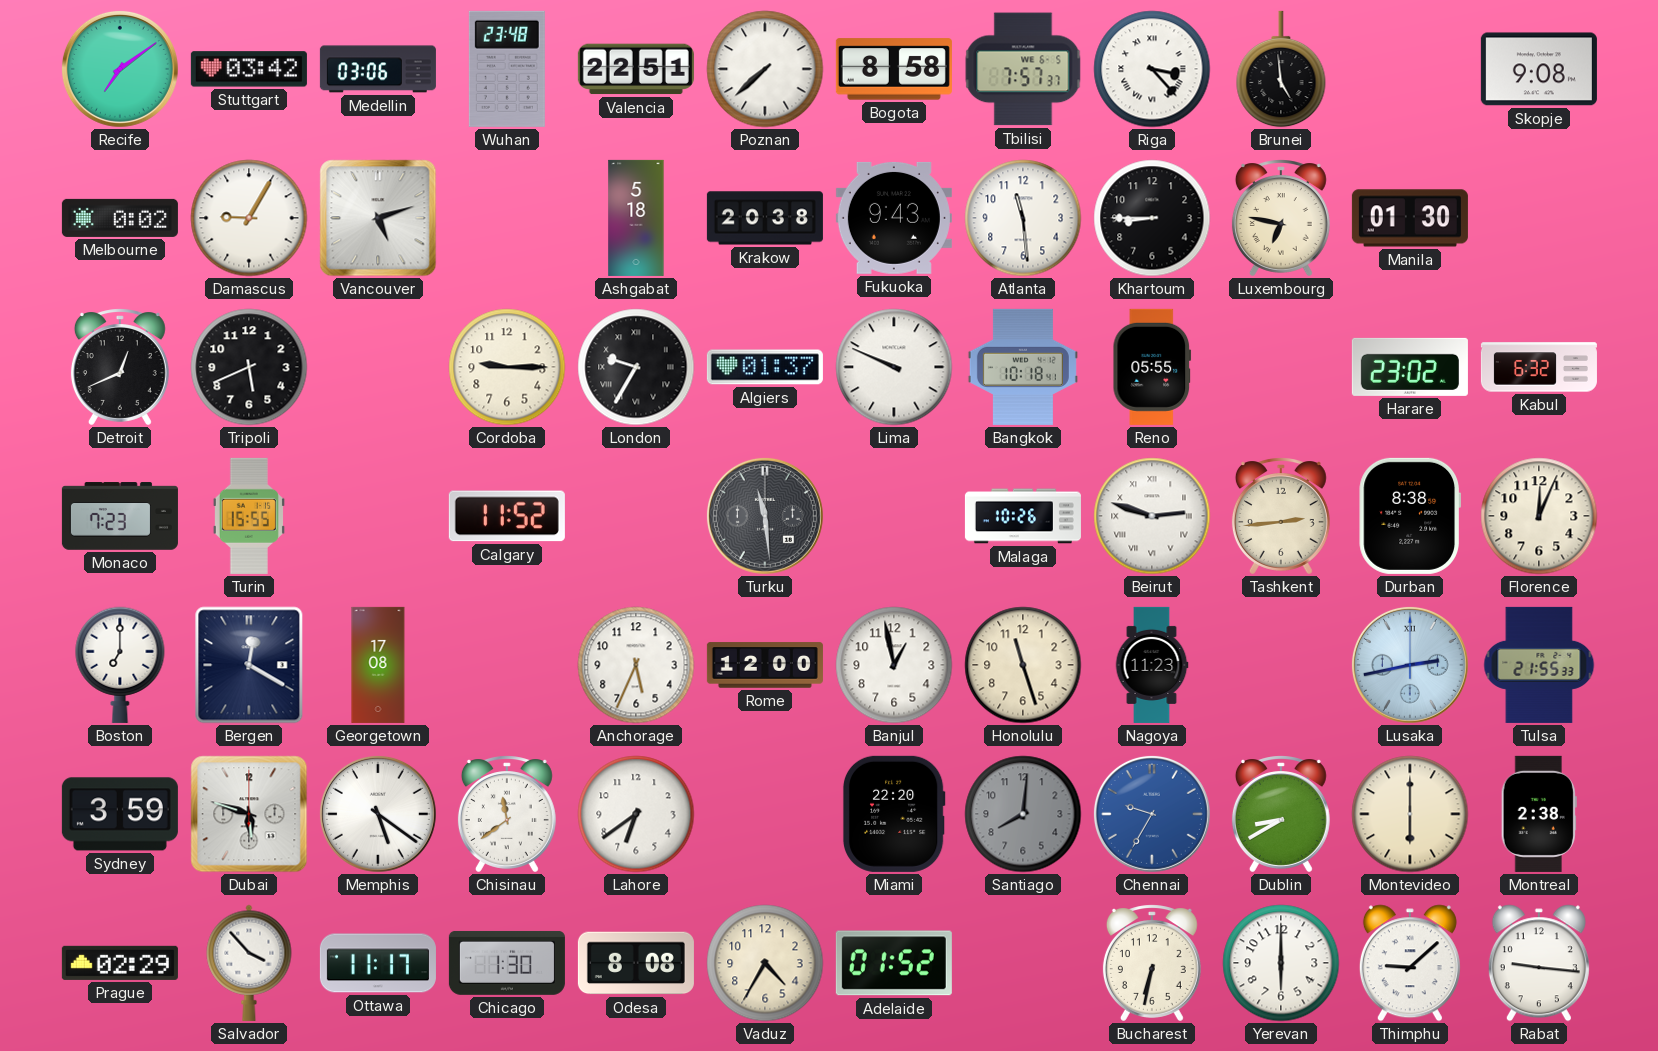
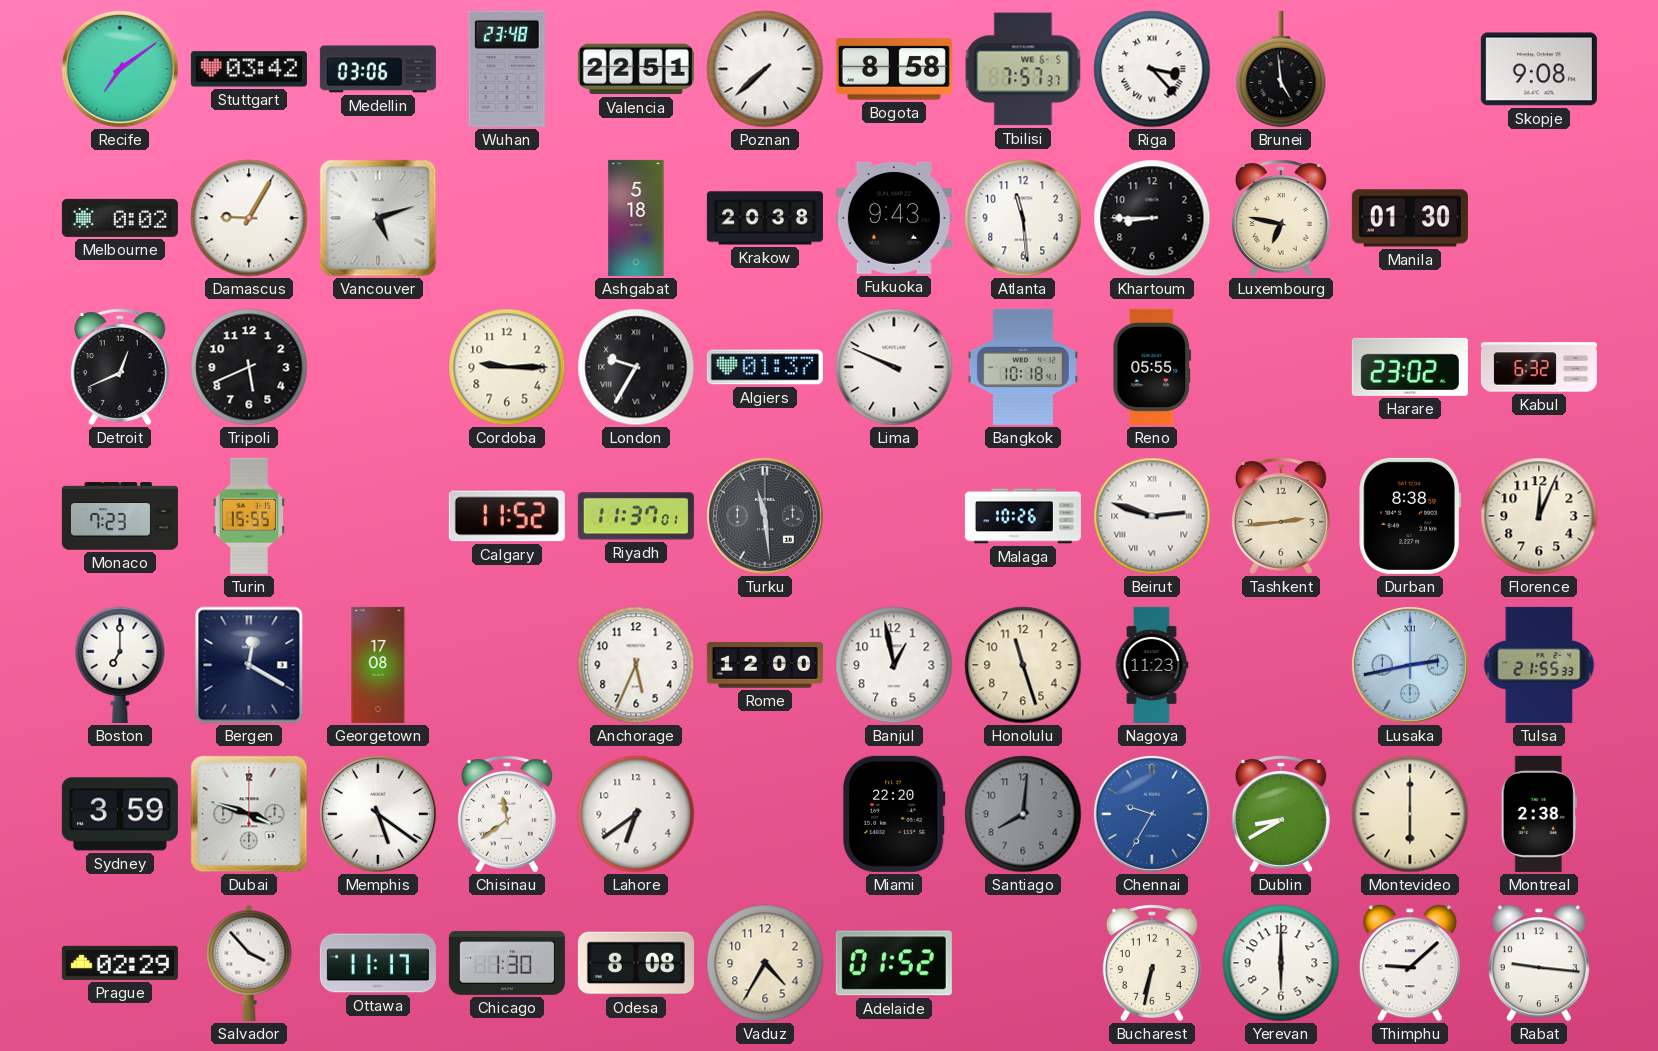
Riyadh: none -> 11:37 (636, 516)
Dubai: 5:48 -> 3:48 (249, 814)
